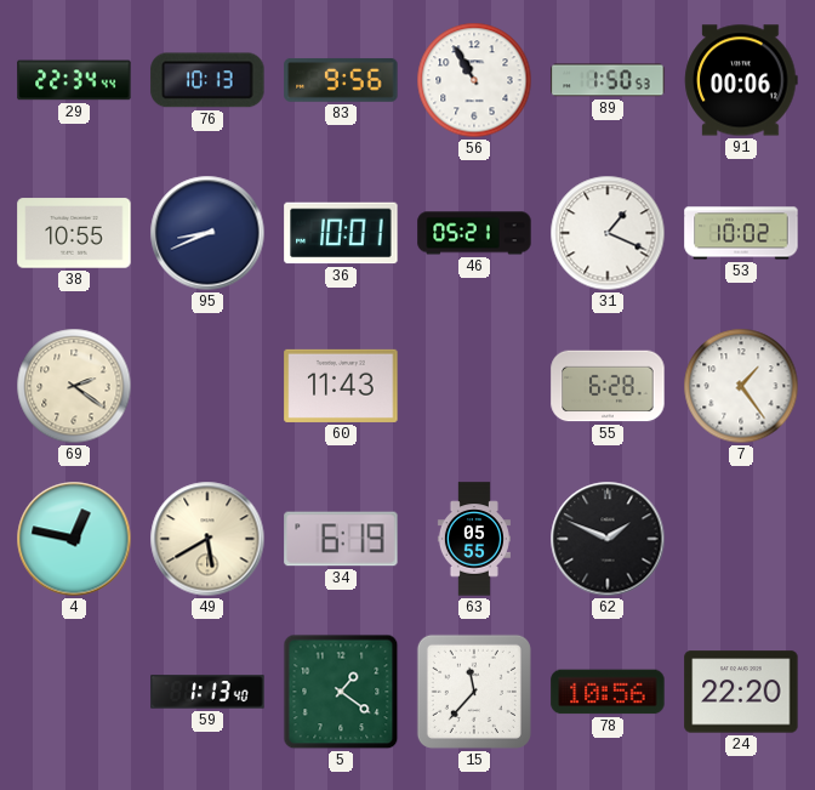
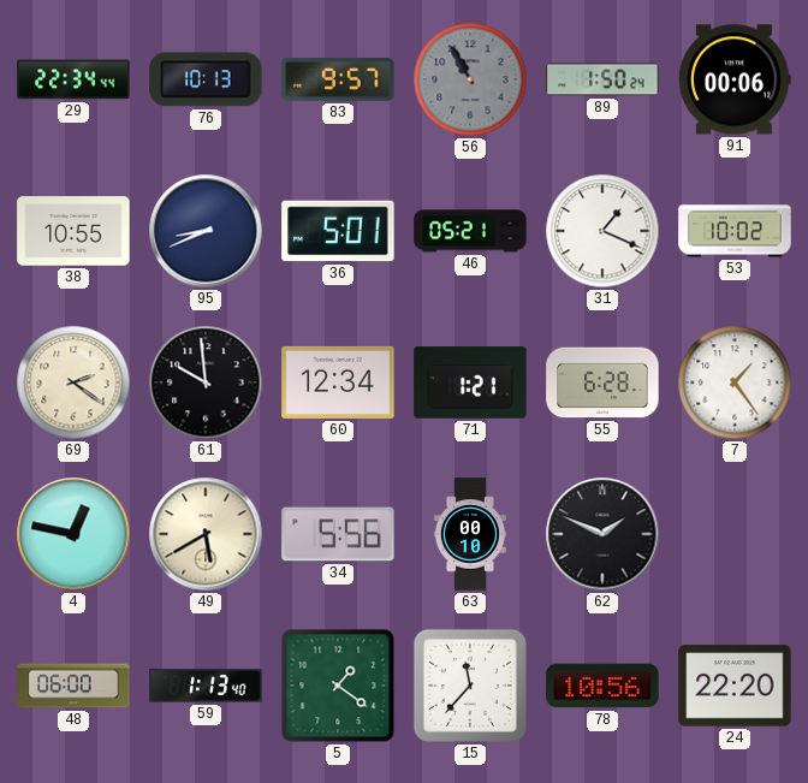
83: 9:56 -> 9:57 (338, 79)
56 dial: white -> grey (470, 79)
89: 1:50:53 -> 1:50:24 (602, 79)
36: 10:01 -> 5:01 (338, 231)
61: none -> 9:59 (206, 382)
60: 11:43 -> 12:34 (338, 382)
71: none -> 1:21 (470, 382)
34: 6:19 -> 5:56 (338, 534)
63: 05:55 -> 00:10 (470, 534)
48: none -> 06:00 (73, 686)
